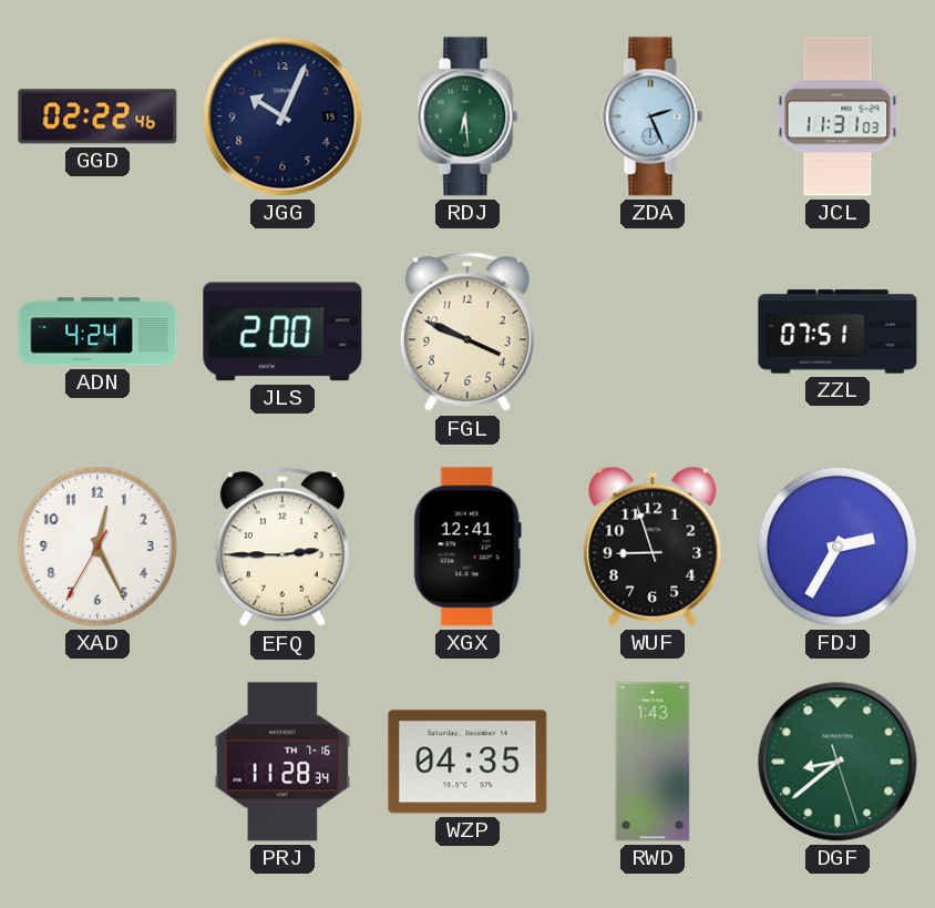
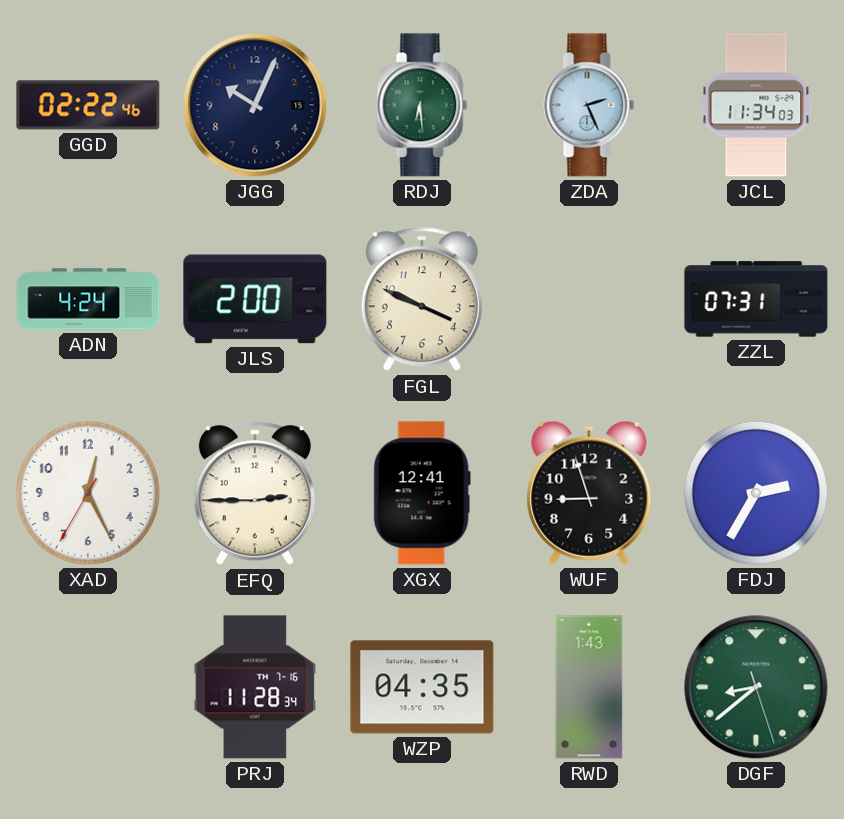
JCL: 11:31 -> 11:34 (756, 105)
ZZL: 07:51 -> 07:31 (756, 299)
